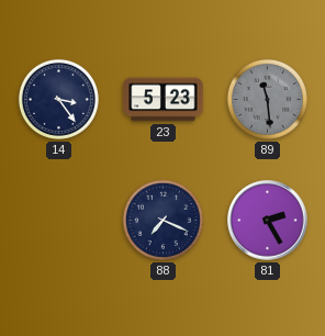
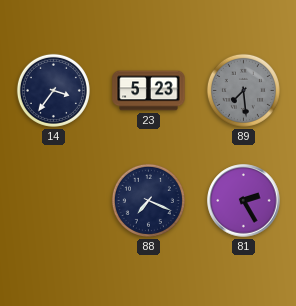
14: 3:24 -> 3:36 (53, 90)
89: 11:29 -> 7:29 (243, 90)
